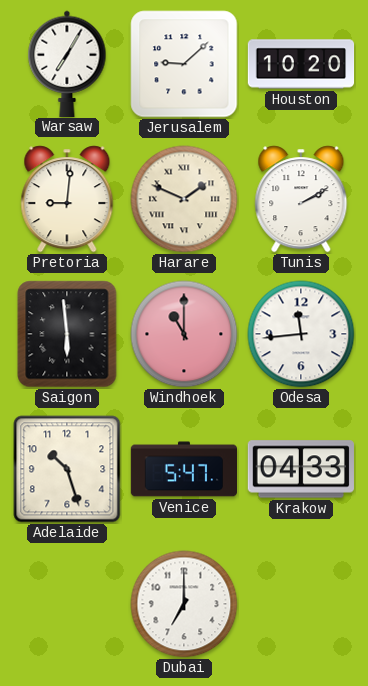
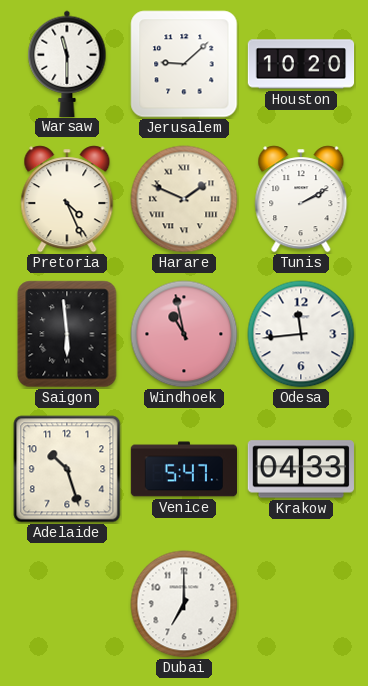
Warsaw: 7:05 -> 11:30 (67, 63)
Pretoria: 9:01 -> 4:26 (67, 199)
Windhoek: 11:00 -> 10:58 (184, 334)
